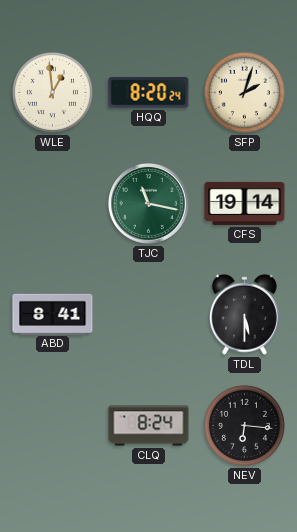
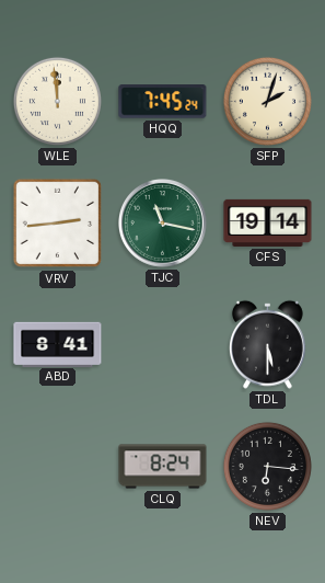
WLE: 12:59 -> 11:59 (57, 101)
HQQ: 8:20 -> 7:45 (163, 102)
VRV: none -> 2:44 (58, 224)
